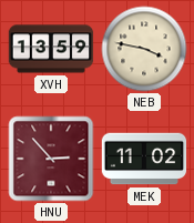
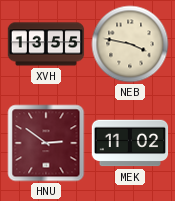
XVH: 13:59 -> 13:55 (46, 44)
HNU: 2:53 -> 2:51 (46, 143)
